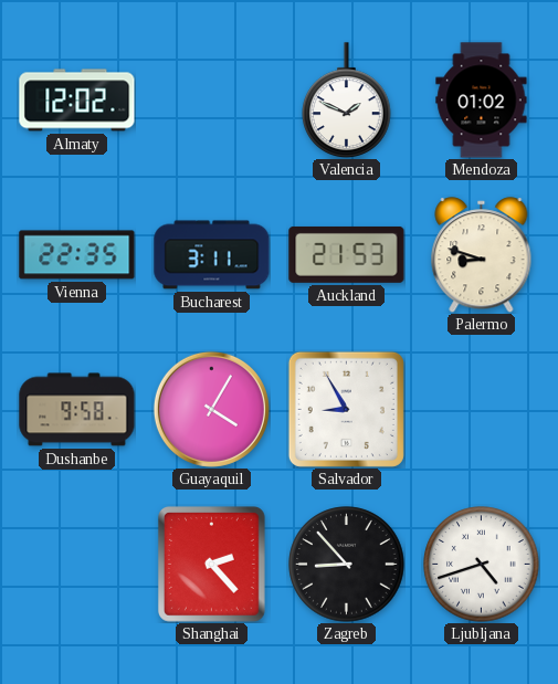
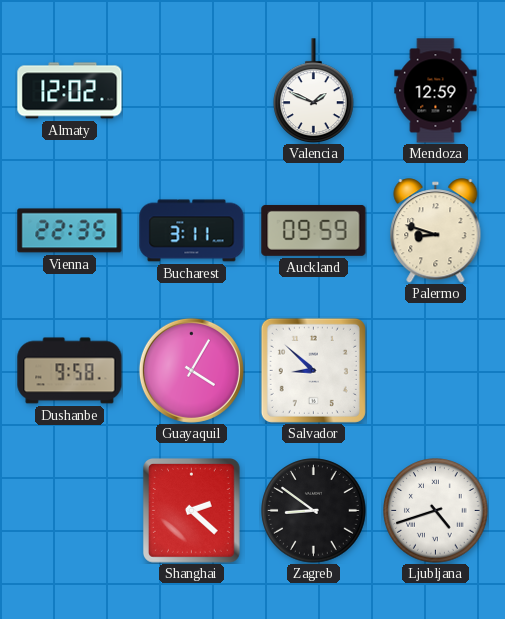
Mendoza: 01:02 -> 12:59 (436, 91)
Auckland: 21:53 -> 09:59 (314, 230)
Salvador: 8:55 -> 8:52 (313, 370)
Shanghai: 2:23 -> 2:22 (191, 510)
Zagreb: 8:53 -> 8:51 (314, 511)
